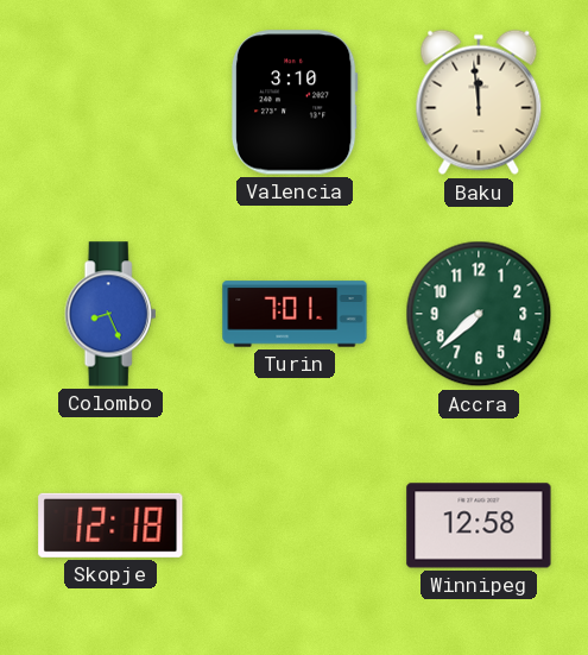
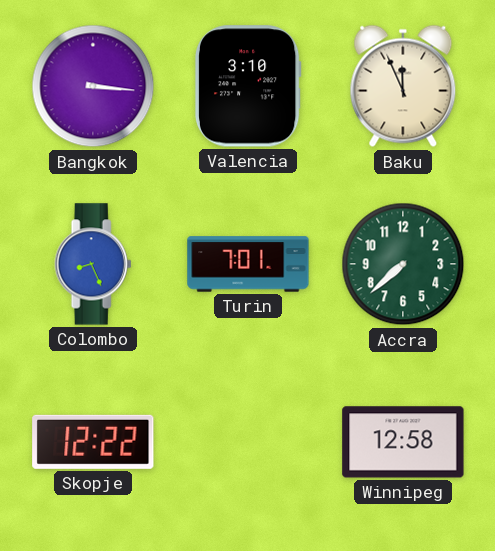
Bangkok: none -> 3:16 (93, 86)
Baku: 11:59 -> 11:56 (403, 86)
Skopje: 12:18 -> 12:22 (93, 442)
